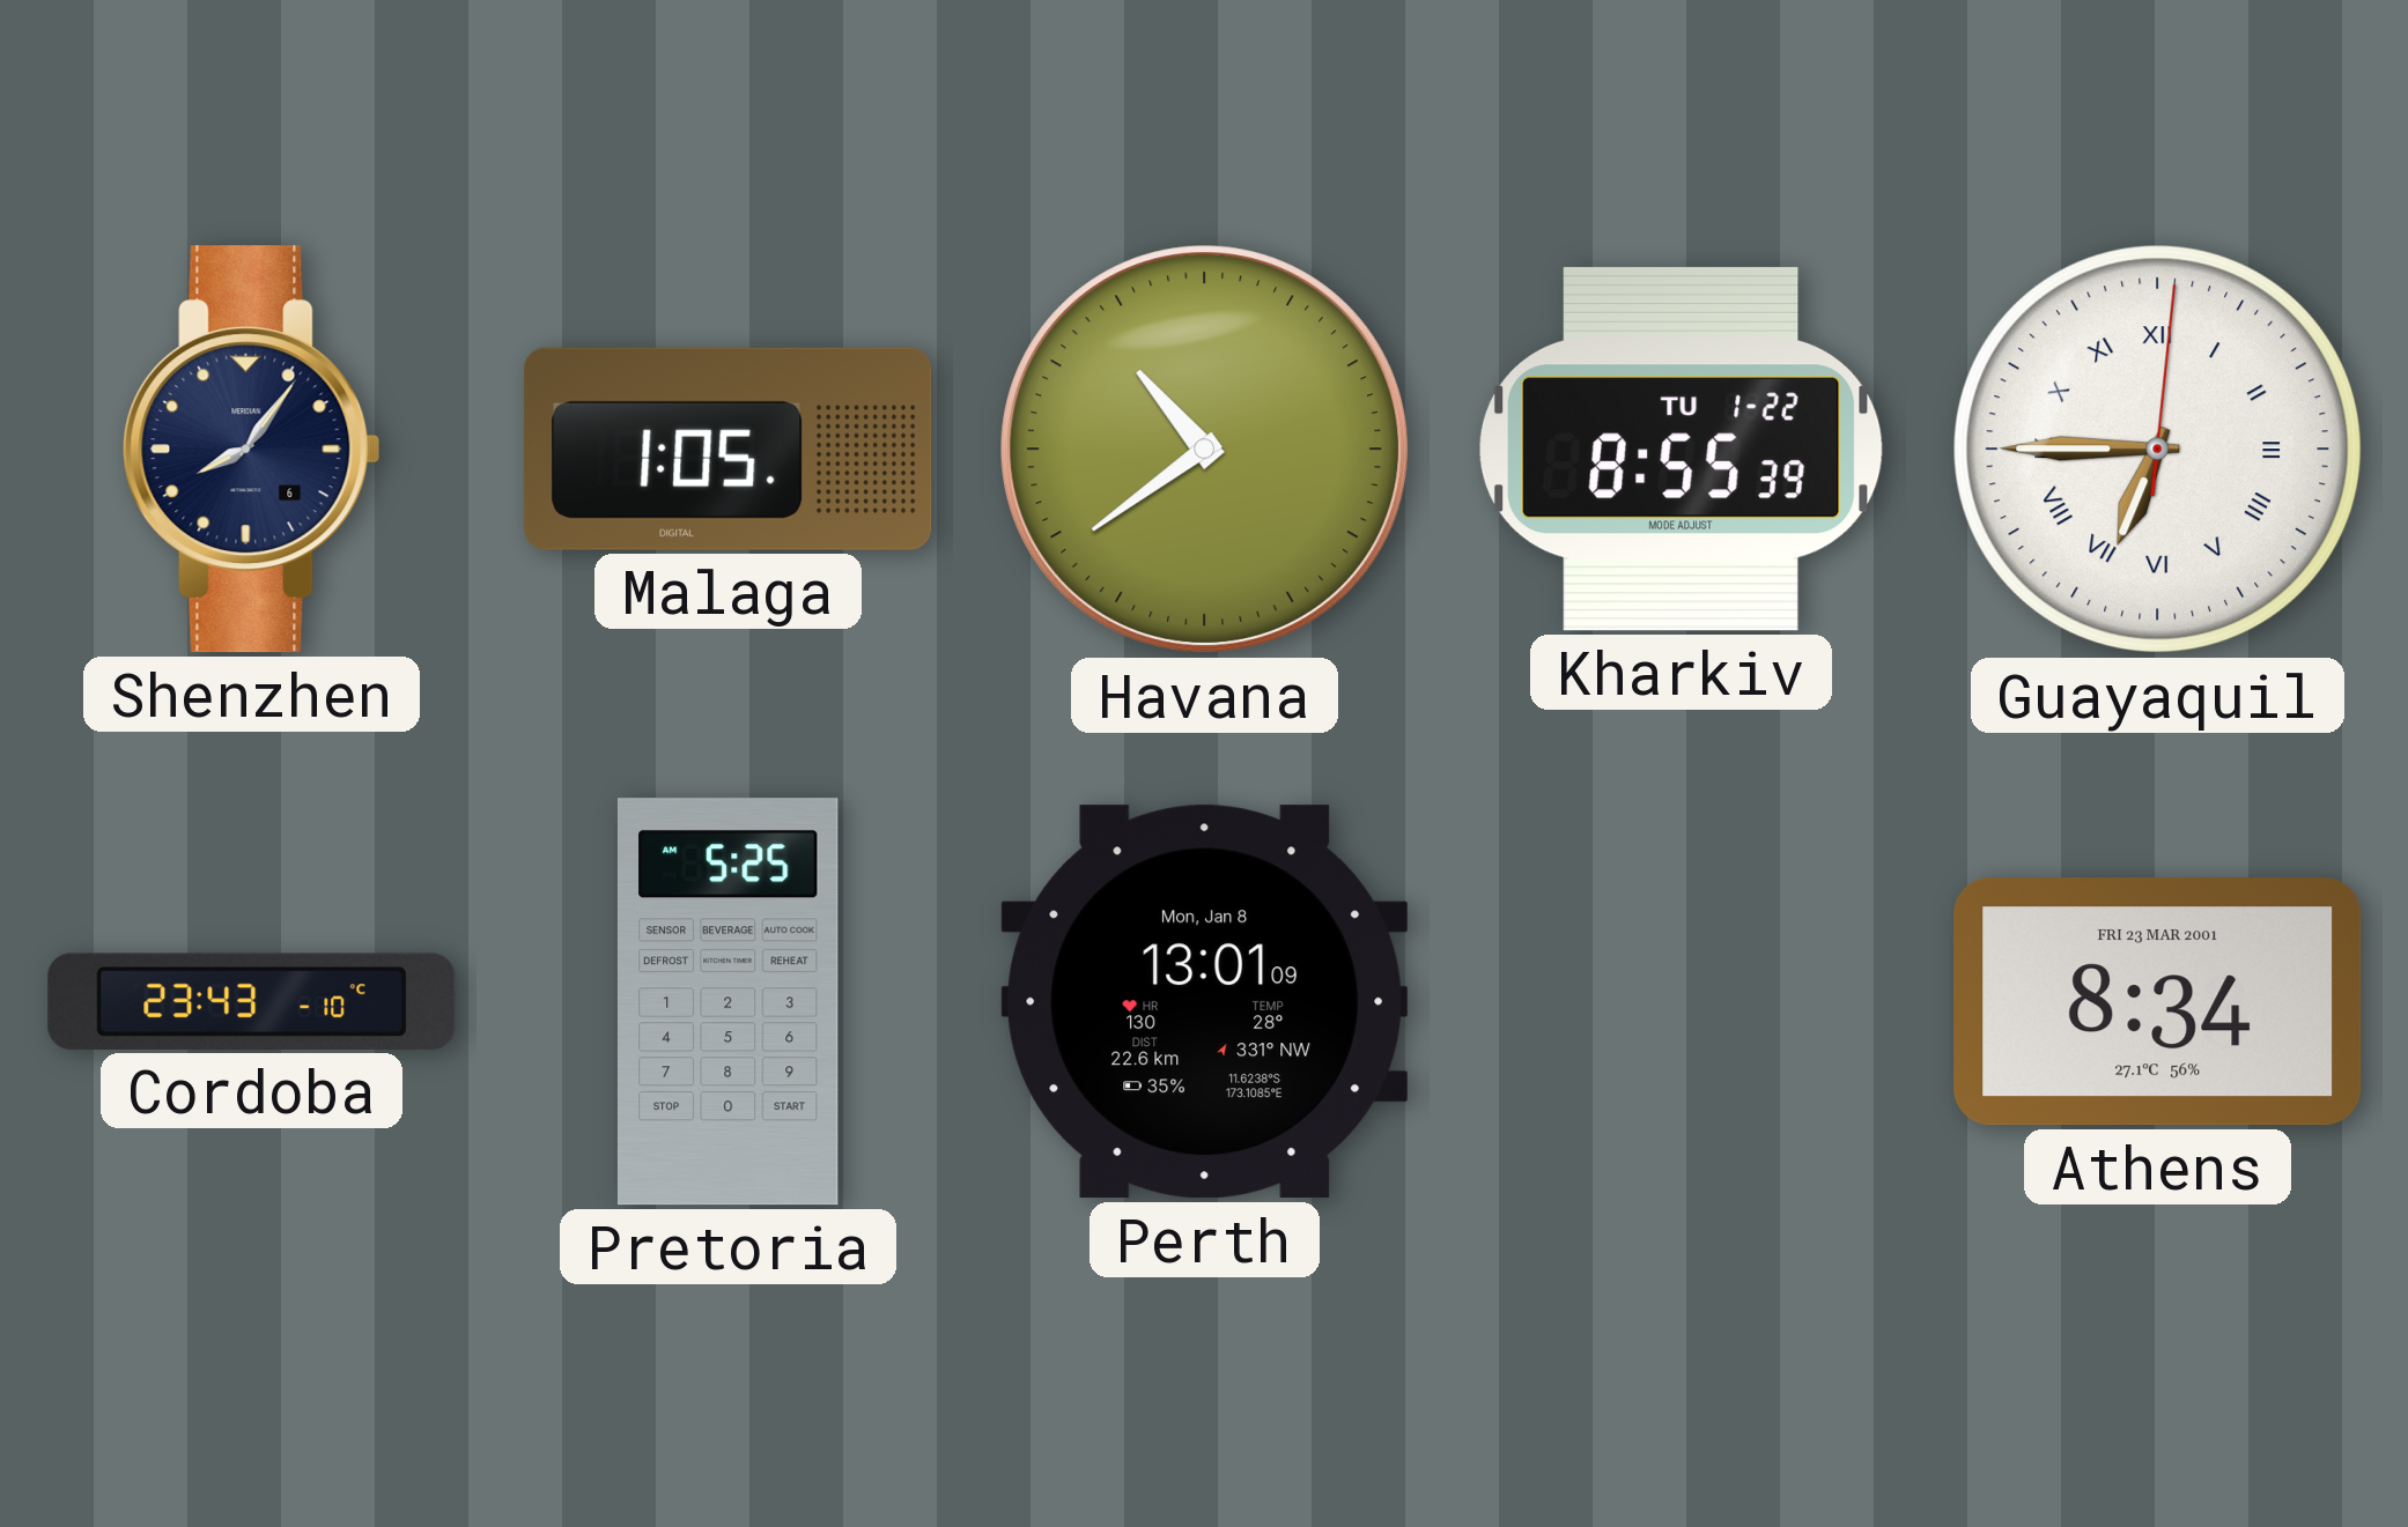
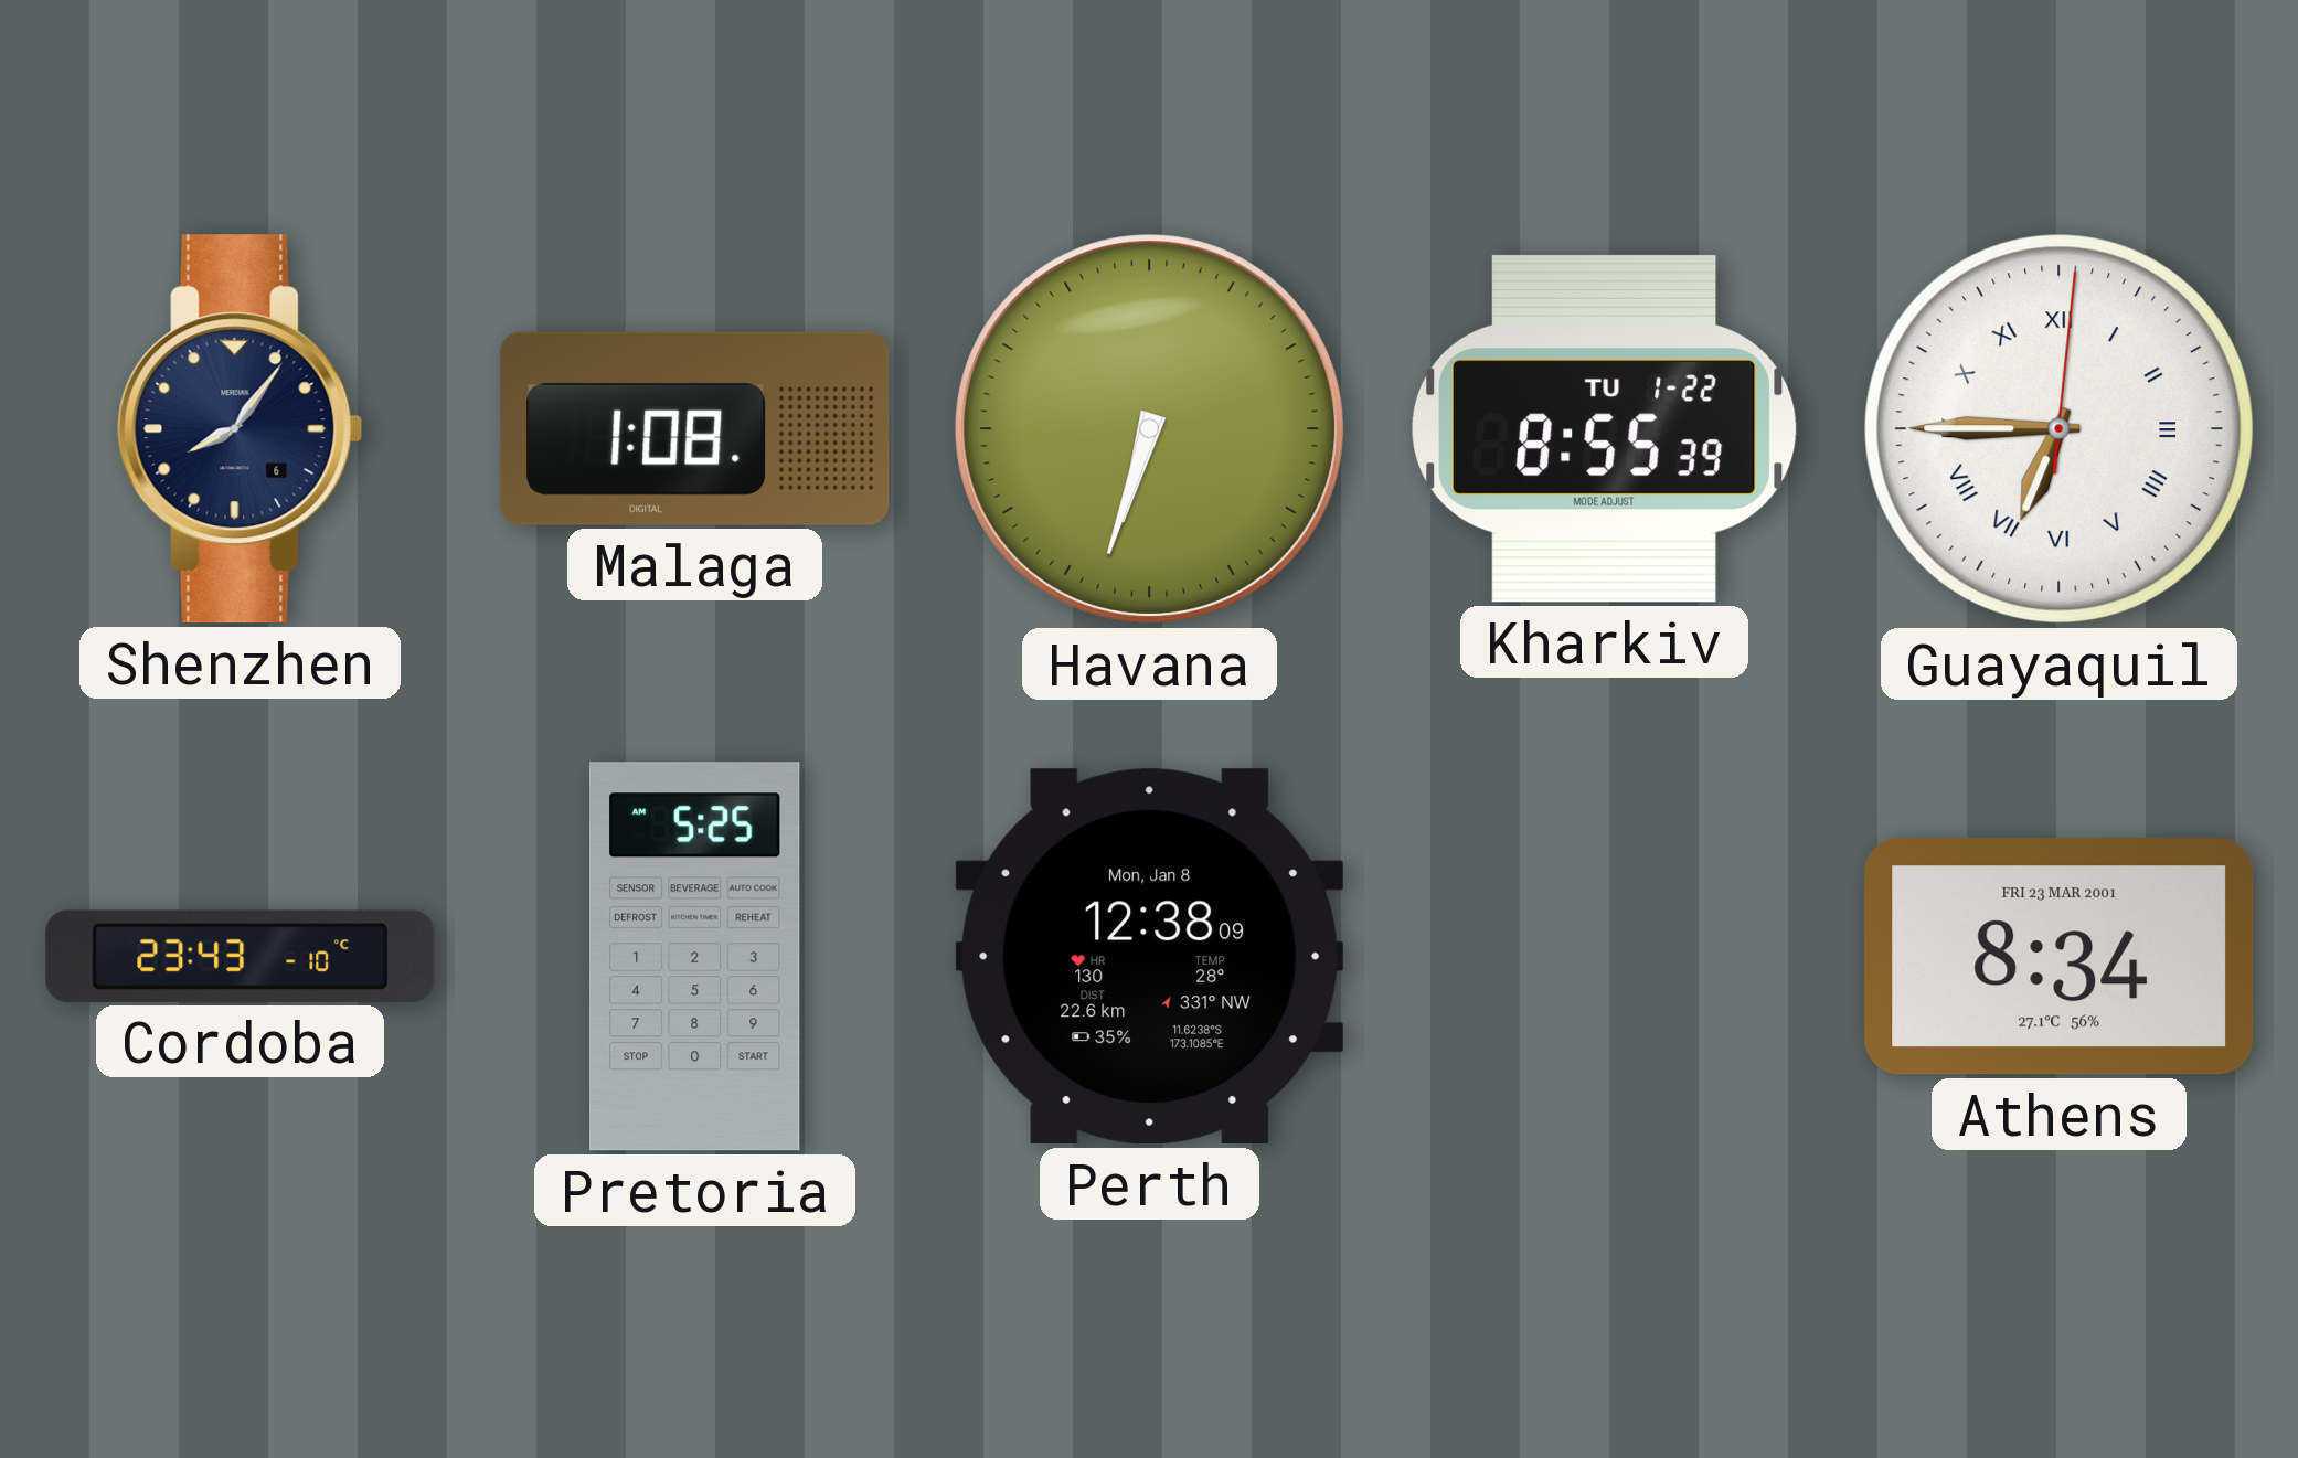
Malaga: 1:05 -> 1:08 (695, 428)
Havana: 10:39 -> 6:33 (1150, 429)
Perth: 13:01 -> 12:38 (1150, 957)
